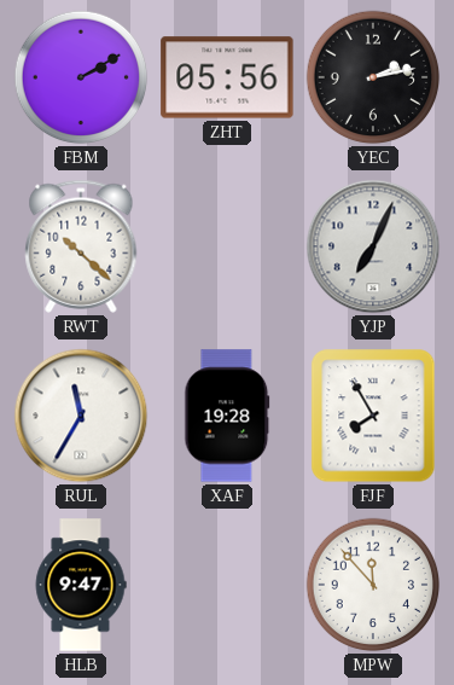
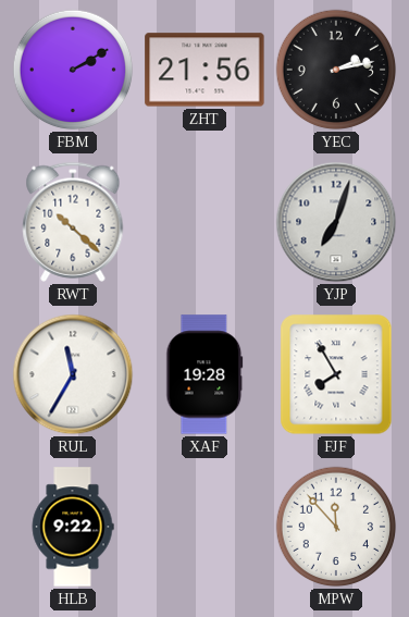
ZHT: 05:56 -> 21:56 (205, 70)
YJP: 7:04 -> 7:03 (336, 222)
HLB: 9:47 -> 9:22 (73, 527)
